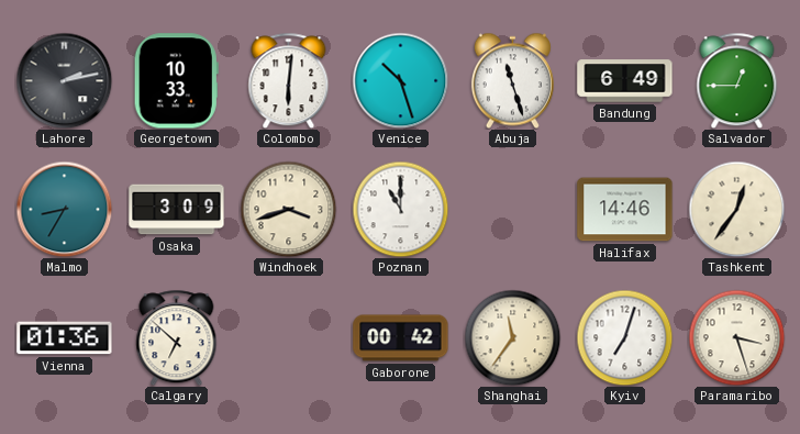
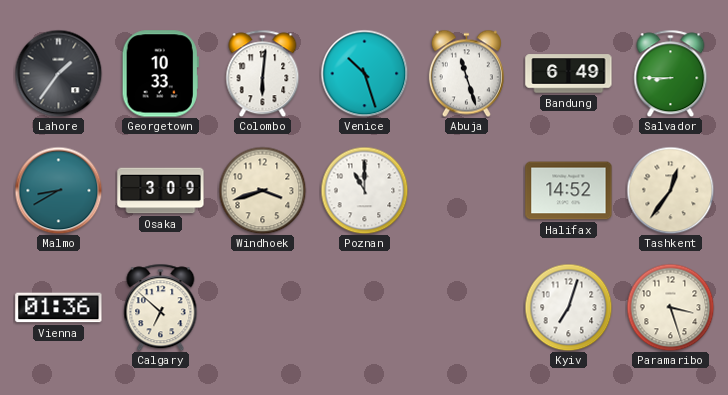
Lahore: 2:13 -> 1:36 (58, 73)
Salvador: 12:45 -> 8:45 (671, 73)
Malmo: 8:35 -> 8:40 (58, 190)
Halifax: 14:46 -> 14:52 (569, 191)
Gaborone: 00:42 -> none (401, 338)
Shanghai: 11:36 -> none (512, 337)
